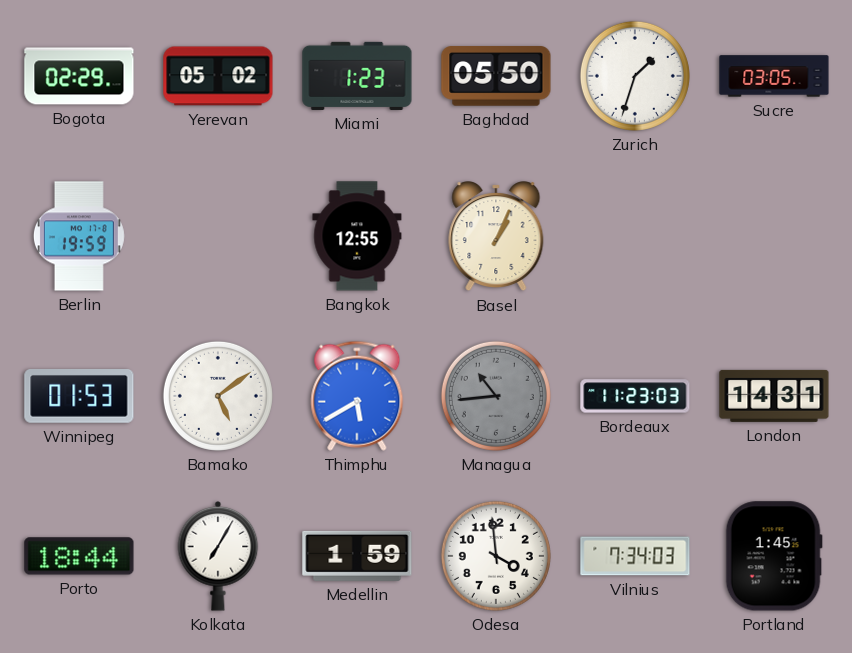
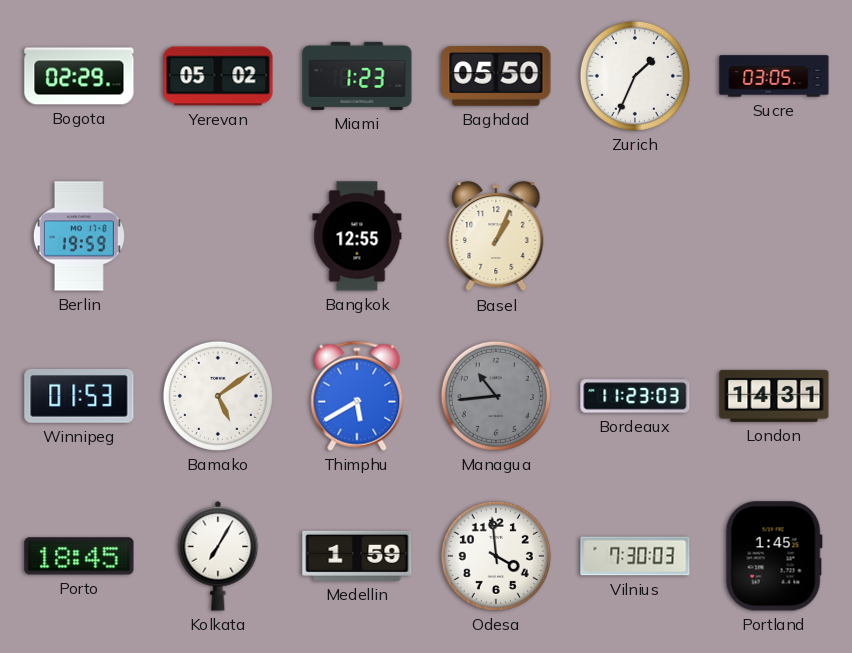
Zurich: 1:33 -> 1:34 (635, 76)
Porto: 18:44 -> 18:45 (79, 556)
Vilnius: 7:34 -> 7:30 (635, 556)
